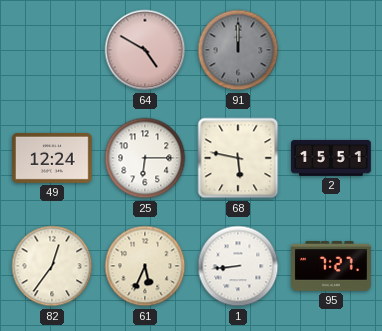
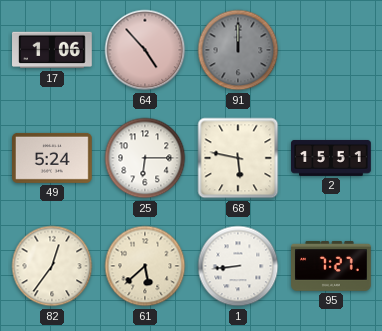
17: none -> 1:06 (53, 50)
64: 4:50 -> 4:53 (145, 50)
49: 12:24 -> 5:24 (53, 158)
61: 5:34 -> 5:38 (145, 266)
